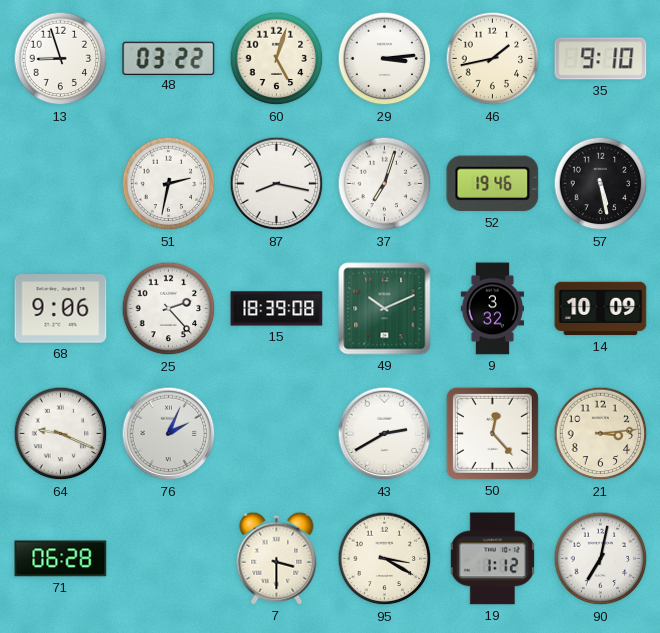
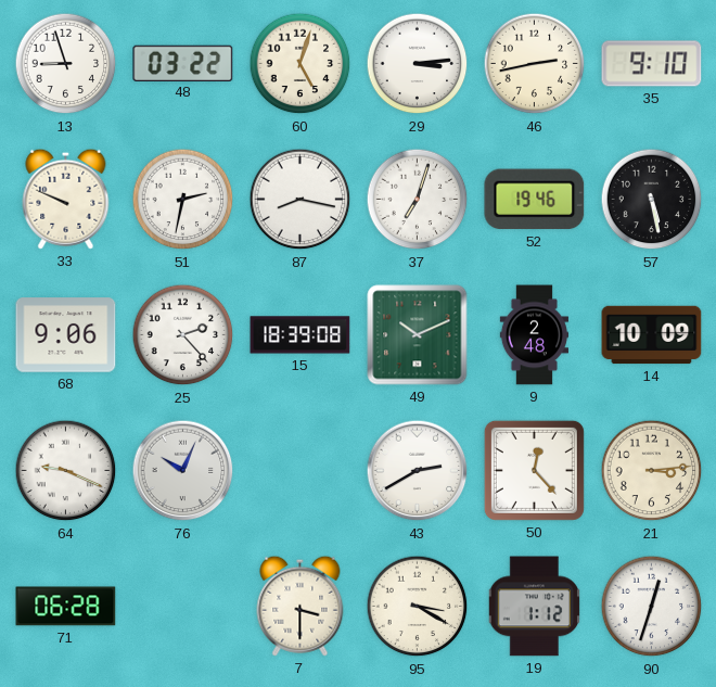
46: 1:43 -> 2:43 (535, 64)
33: none -> 9:49 (66, 199)
9: 3:32 -> 2:48 (534, 335)
76: 2:04 -> 10:04 (183, 471)
90: 7:02 -> 12:33 (652, 607)
